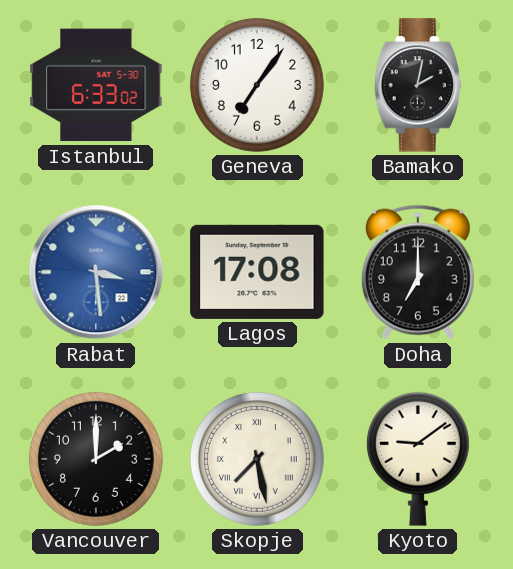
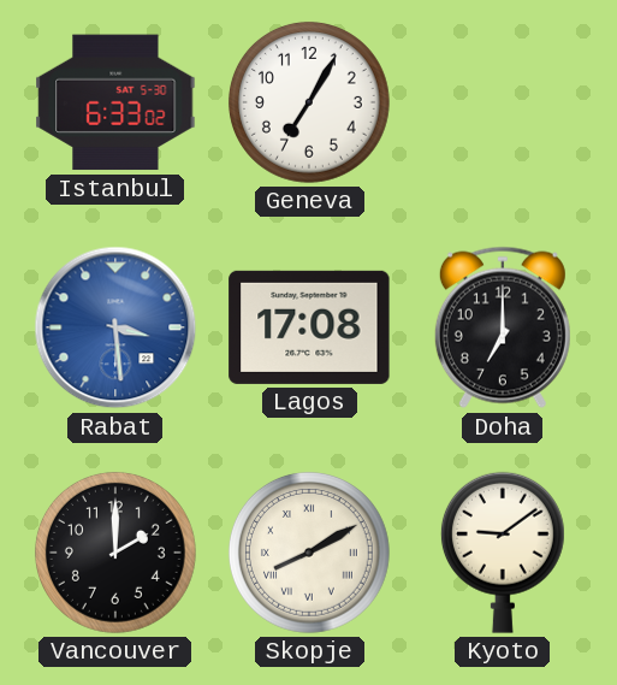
Geneva: 7:06 -> 7:05 (309, 102)
Bamako: 2:02 -> none (417, 85)
Skopje: 7:28 -> 8:10 (309, 553)
